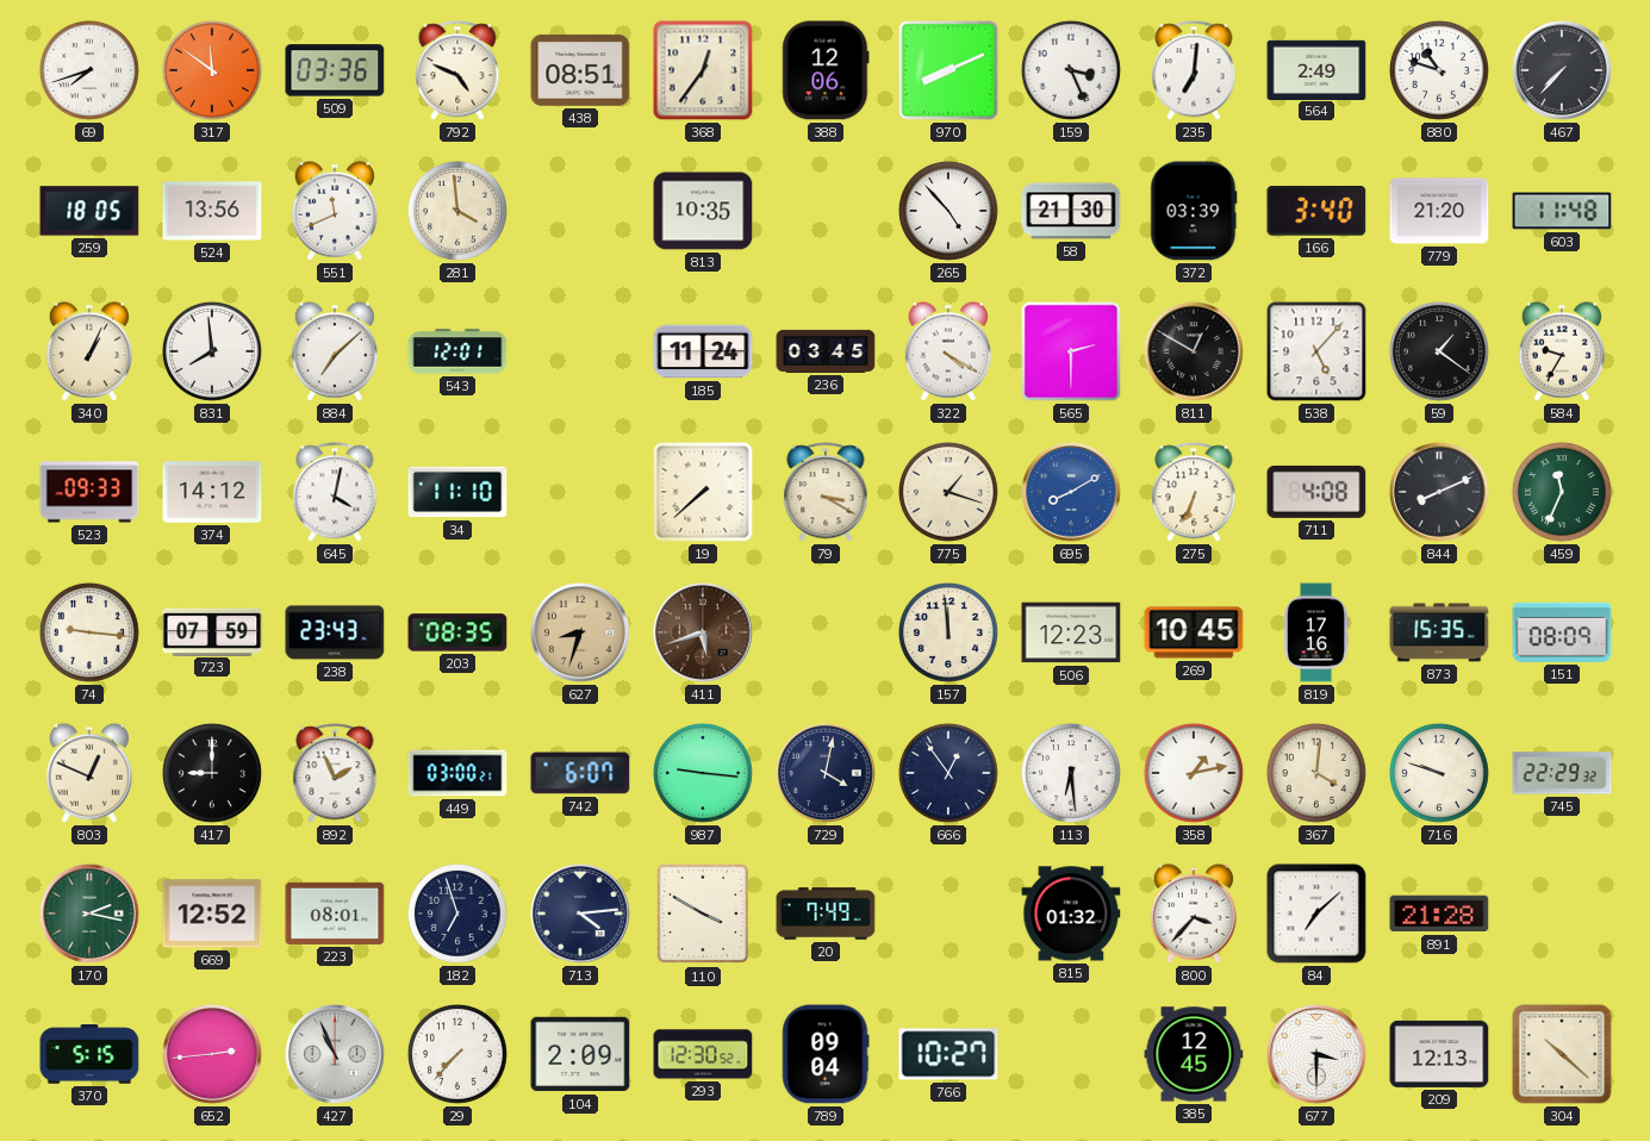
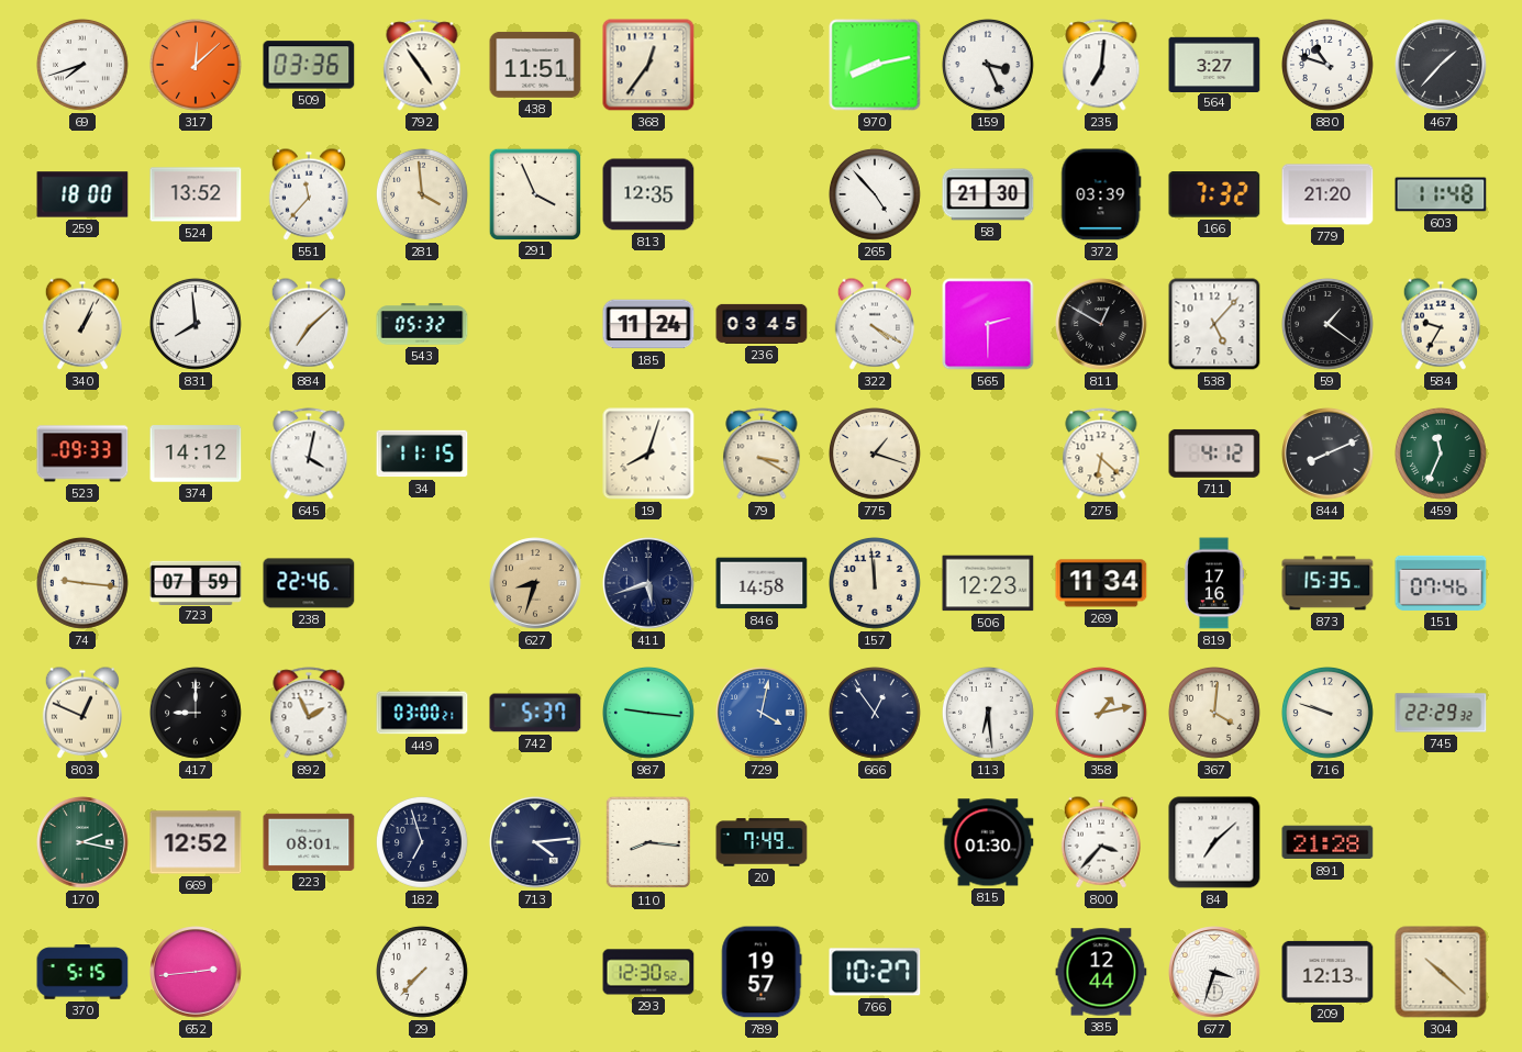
317: 11:51 -> 12:08 (197, 66)
792: 4:49 -> 4:54 (422, 65)
438: 08:51 -> 11:51 (535, 65)
388: 12:06 -> none (826, 70)
970: 8:11 -> 8:13 (875, 65)
564: 2:49 -> 3:27 (1214, 64)
467: 7:37 -> 1:37 (1441, 65)
259: 18:05 -> 18:00 (82, 194)
524: 13:56 -> 13:52 (196, 194)
551: 11:41 -> 11:37 (308, 194)
291: none -> 3:56 (534, 193)
813: 10:35 -> 12:35 (648, 194)
166: 3:40 -> 7:32 (1214, 195)
543: 12:01 -> 05:32 (422, 324)
34: 11:10 -> 11:15 (422, 454)
19: 7:38 -> 8:03 (648, 454)
695: 8:10 -> none (1071, 492)
275: 6:34 -> 6:22 (1101, 454)
711: 4:08 -> 4:12 (1214, 454)
238: 23:43 -> 22:46 (309, 583)
203: 08:35 -> none (457, 632)
411 dial: brown -> navy (648, 583)
846: none -> 14:58 (762, 583)
269: 10:45 -> 11:34 (1101, 583)
151: 08:09 -> 07:46 (1441, 583)
742: 6:07 -> 5:37 (535, 713)
729 dial: navy -> blue (762, 713)
110: 3:50 -> 8:16 (647, 842)
815: 01:32 -> 01:30 (988, 842)
427: 10:56 -> none (335, 1054)
104: 2:09 -> none (580, 1054)
789: 09:04 -> 19:57 (762, 972)
385: 12:45 -> 12:44 (1101, 972)
677: 3:30 -> 3:33 (1214, 972)
